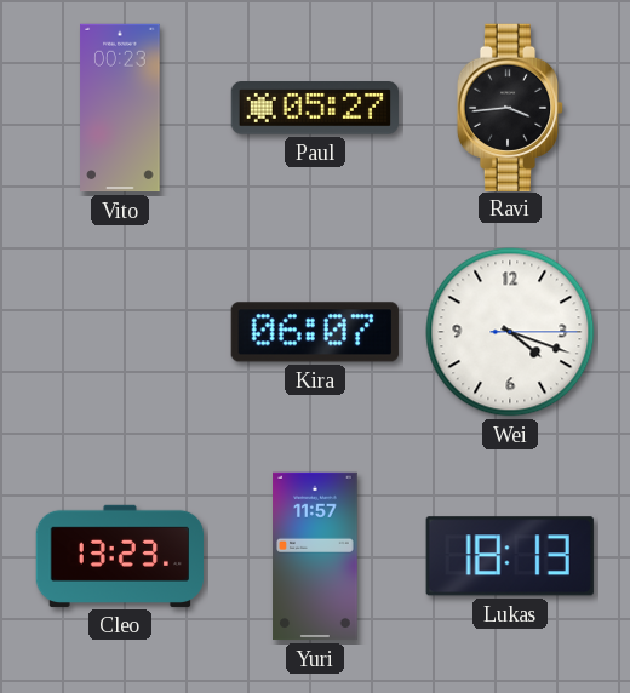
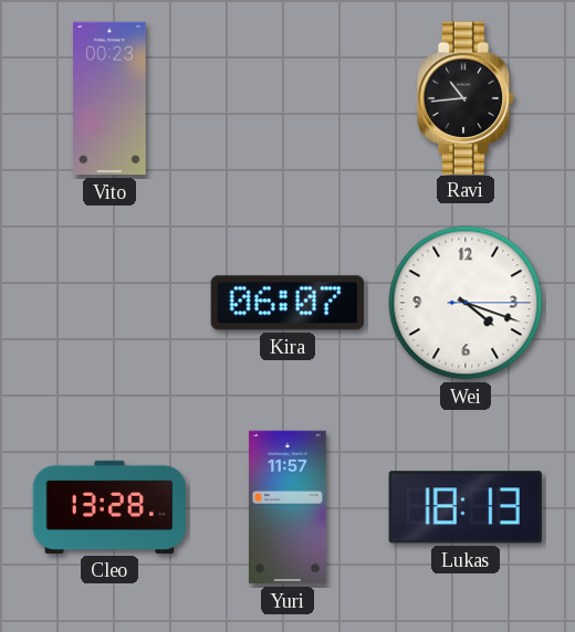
Paul: 05:27 -> none (314, 108)
Ravi: 3:44 -> 10:44 (466, 97)
Cleo: 13:23 -> 13:28 (109, 507)
